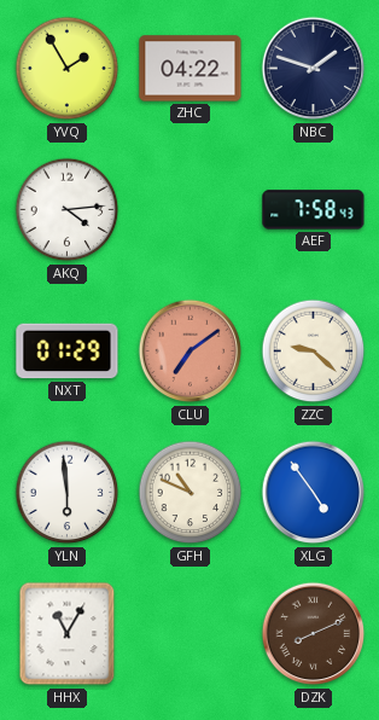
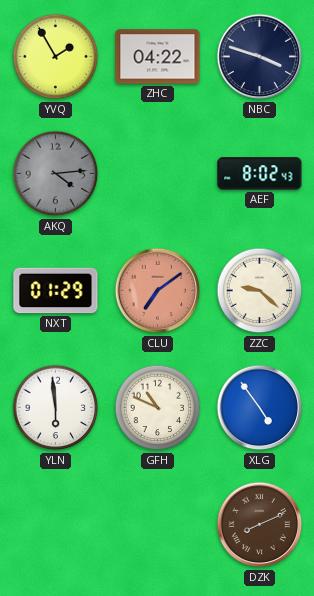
NBC: 1:48 -> 3:48 (260, 57)
AKQ dial: white -> grey (56, 174)
AEF: 7:58 -> 8:02 (260, 174)
HHX: 11:05 -> none (68, 634)
